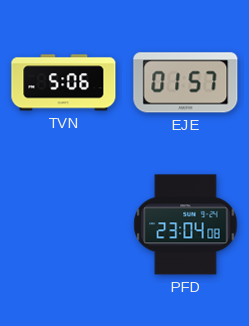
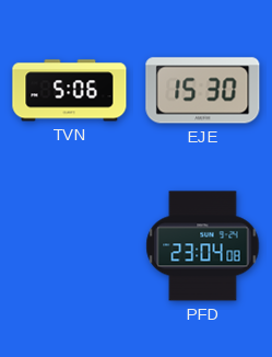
EJE: 01:57 -> 15:30 (203, 91)
